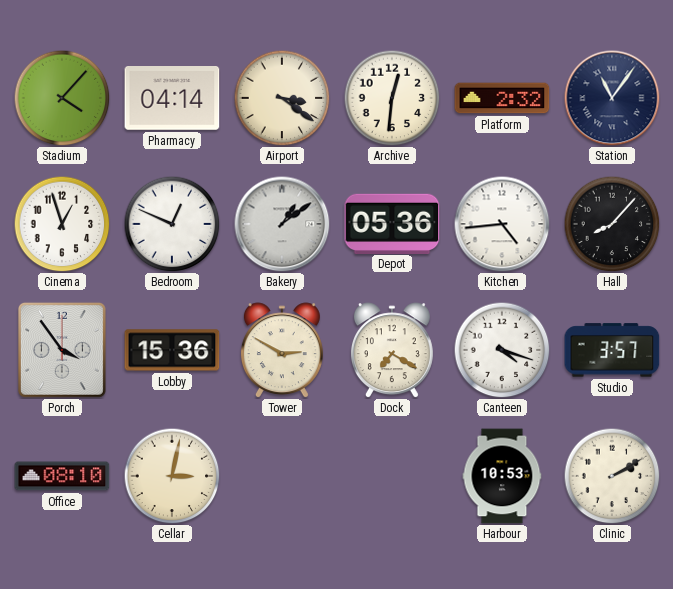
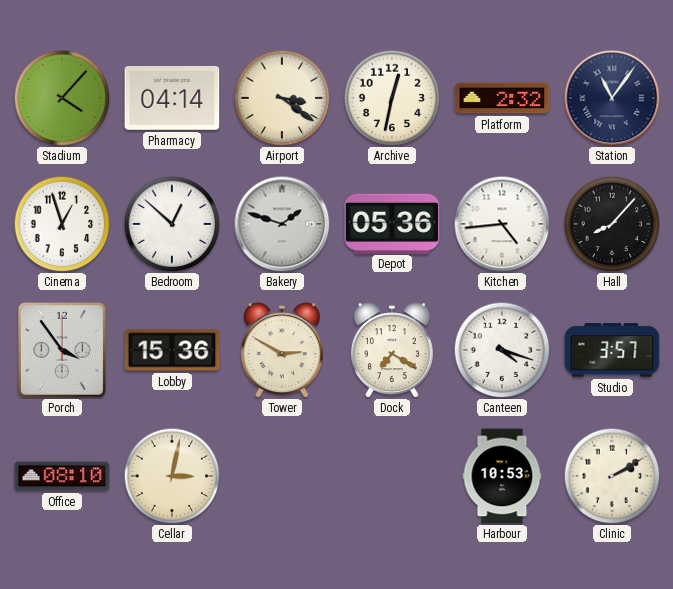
Archive: 12:31 -> 12:32 (392, 98)
Bedroom: 12:49 -> 12:52 (172, 224)
Bakery: 1:09 -> 1:48 (282, 224)
